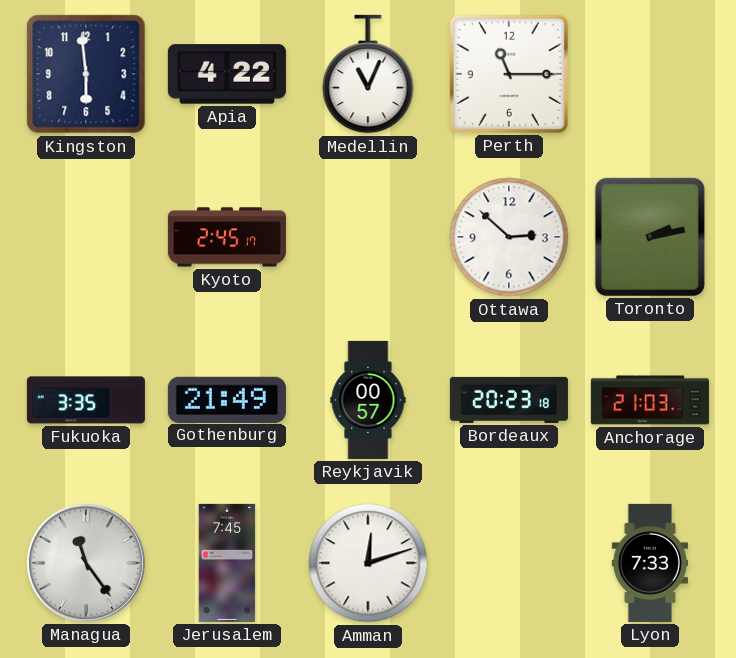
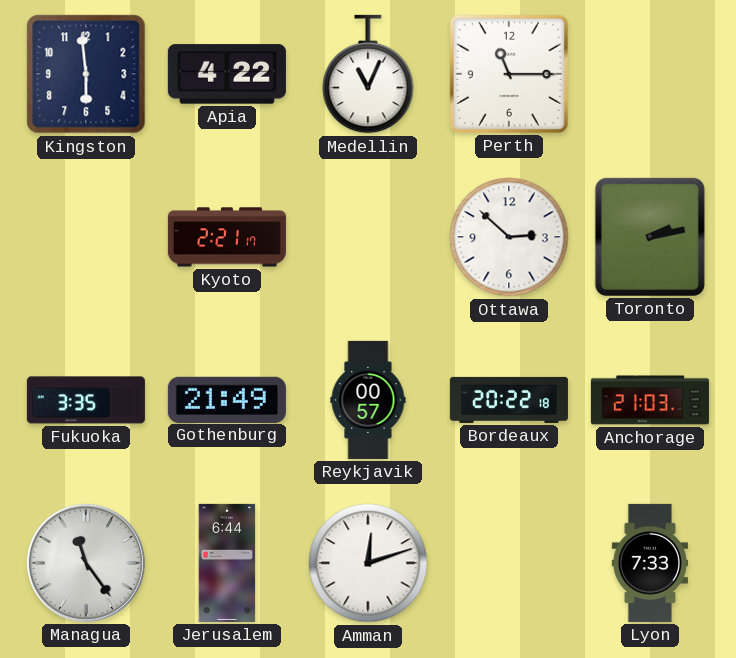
Kyoto: 2:45 -> 2:21 (227, 237)
Bordeaux: 20:23 -> 20:22 (509, 400)
Jerusalem: 7:45 -> 6:44 (227, 563)
